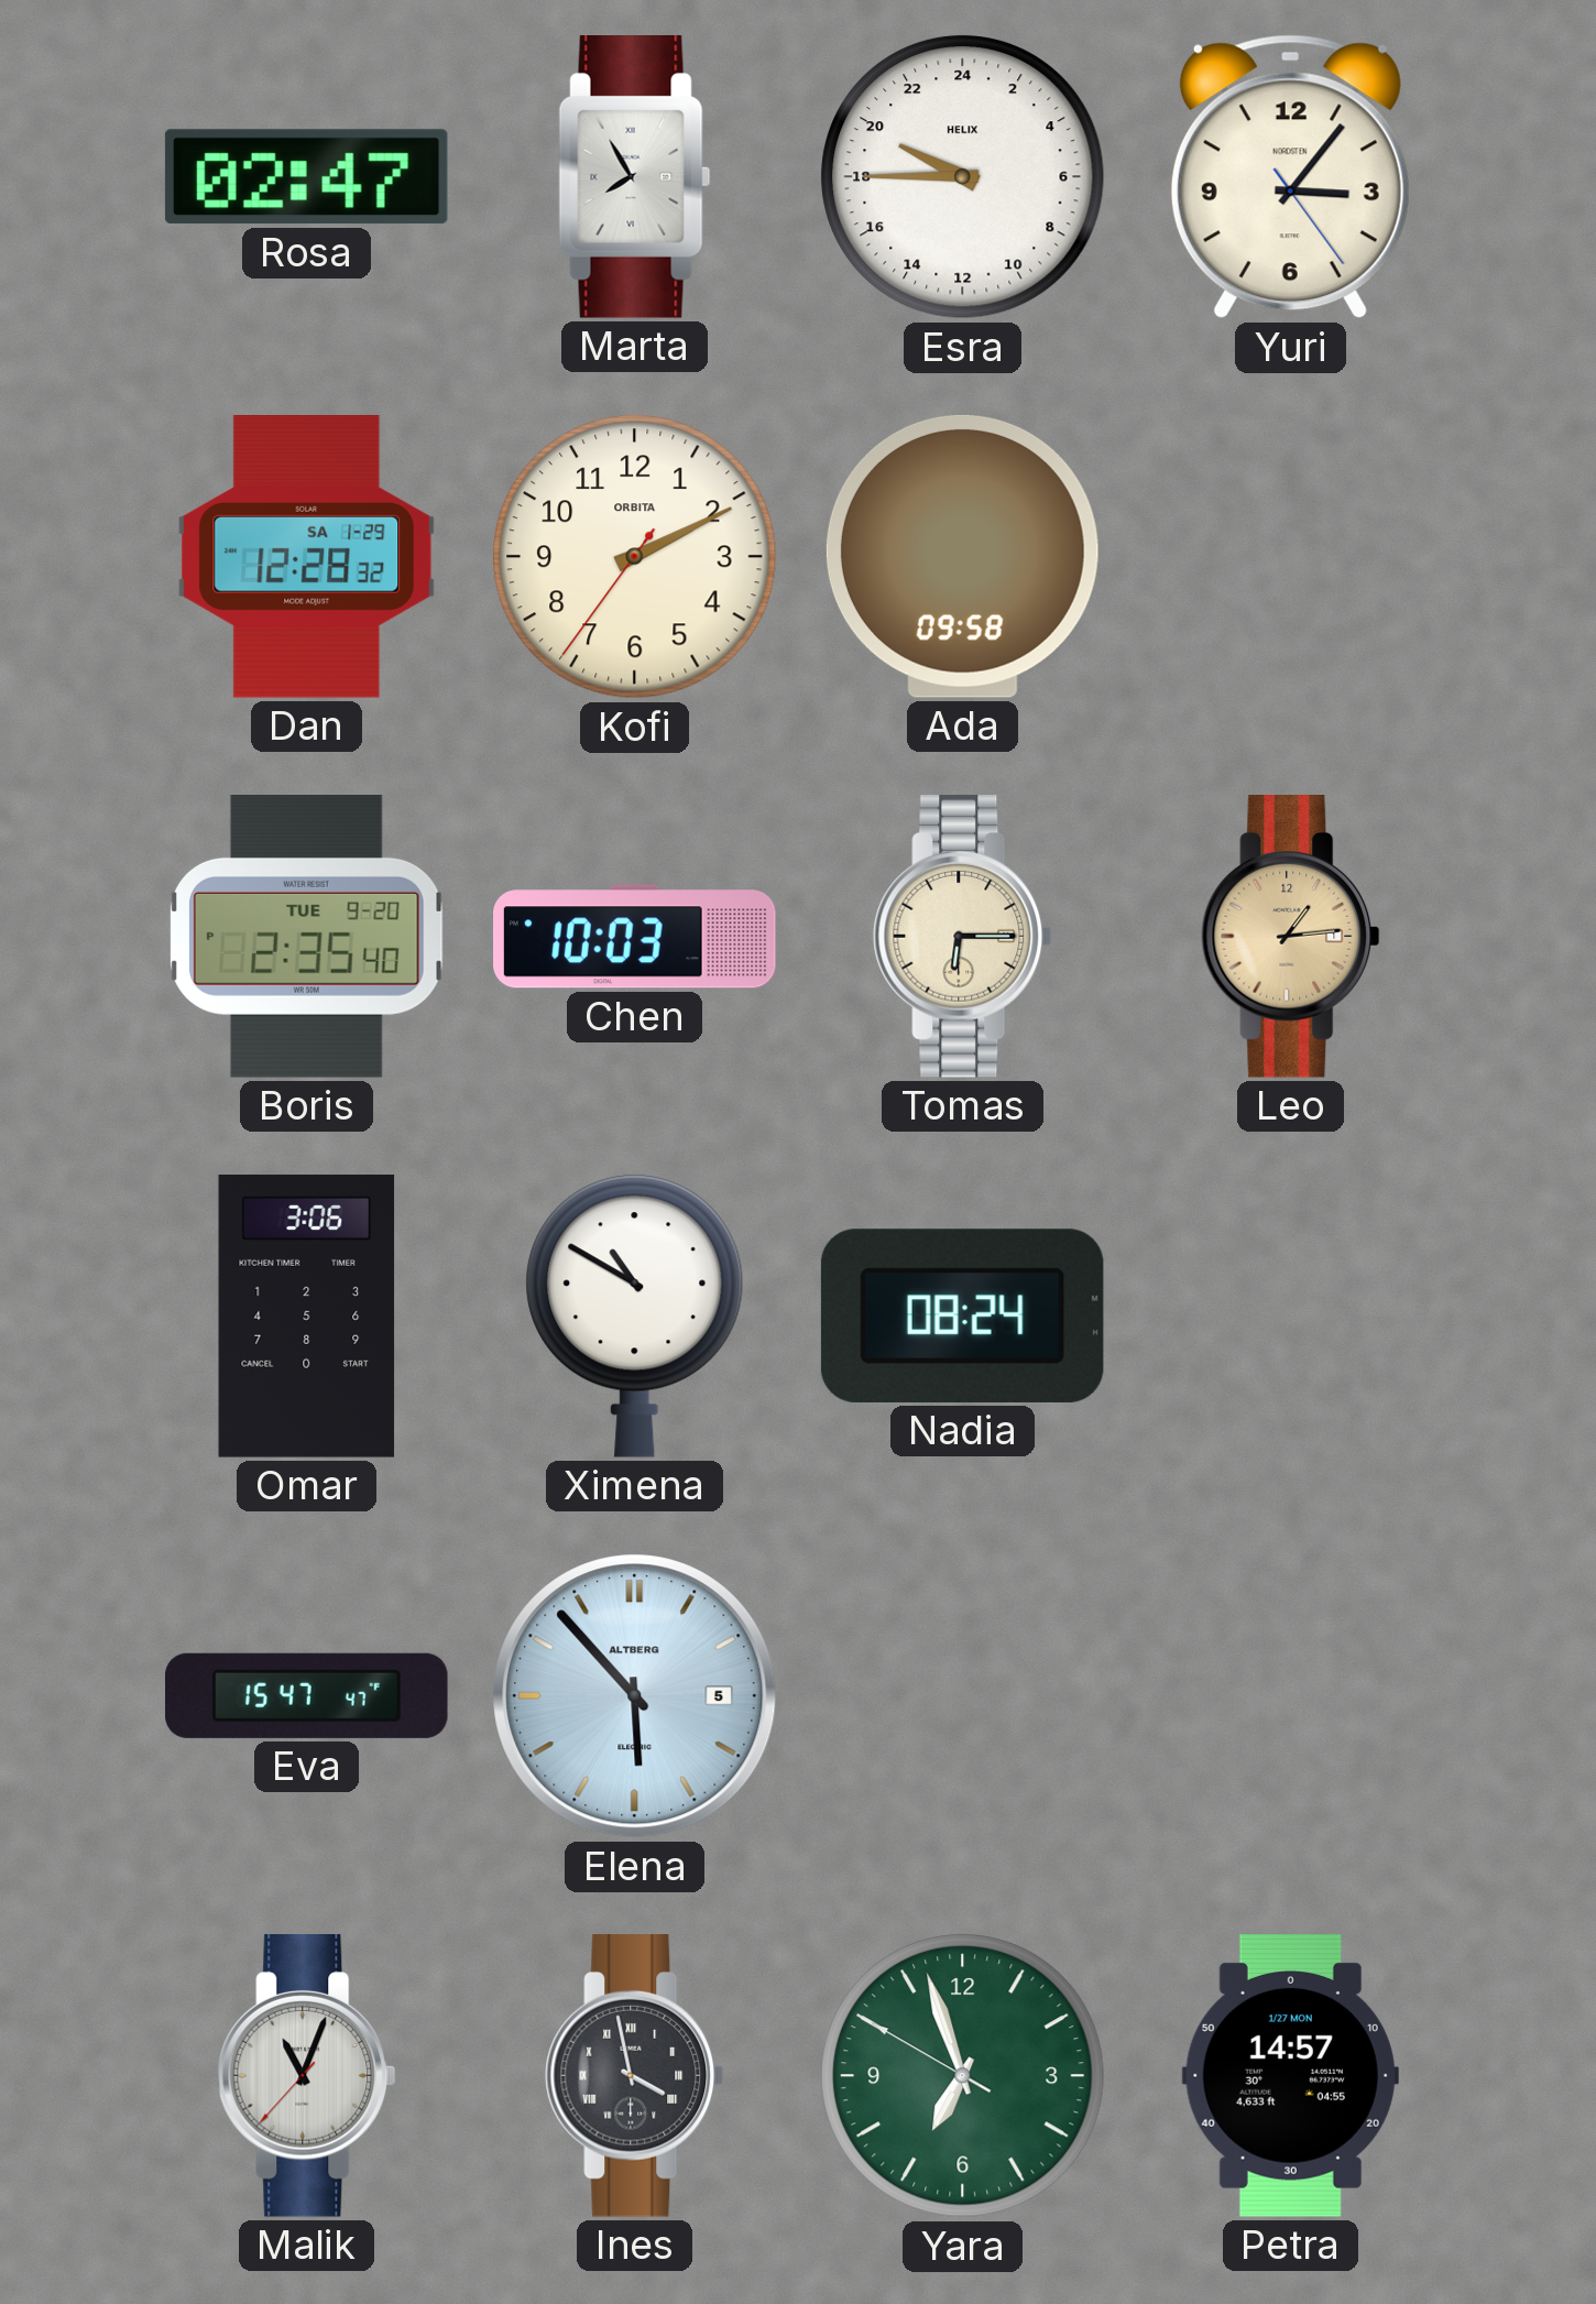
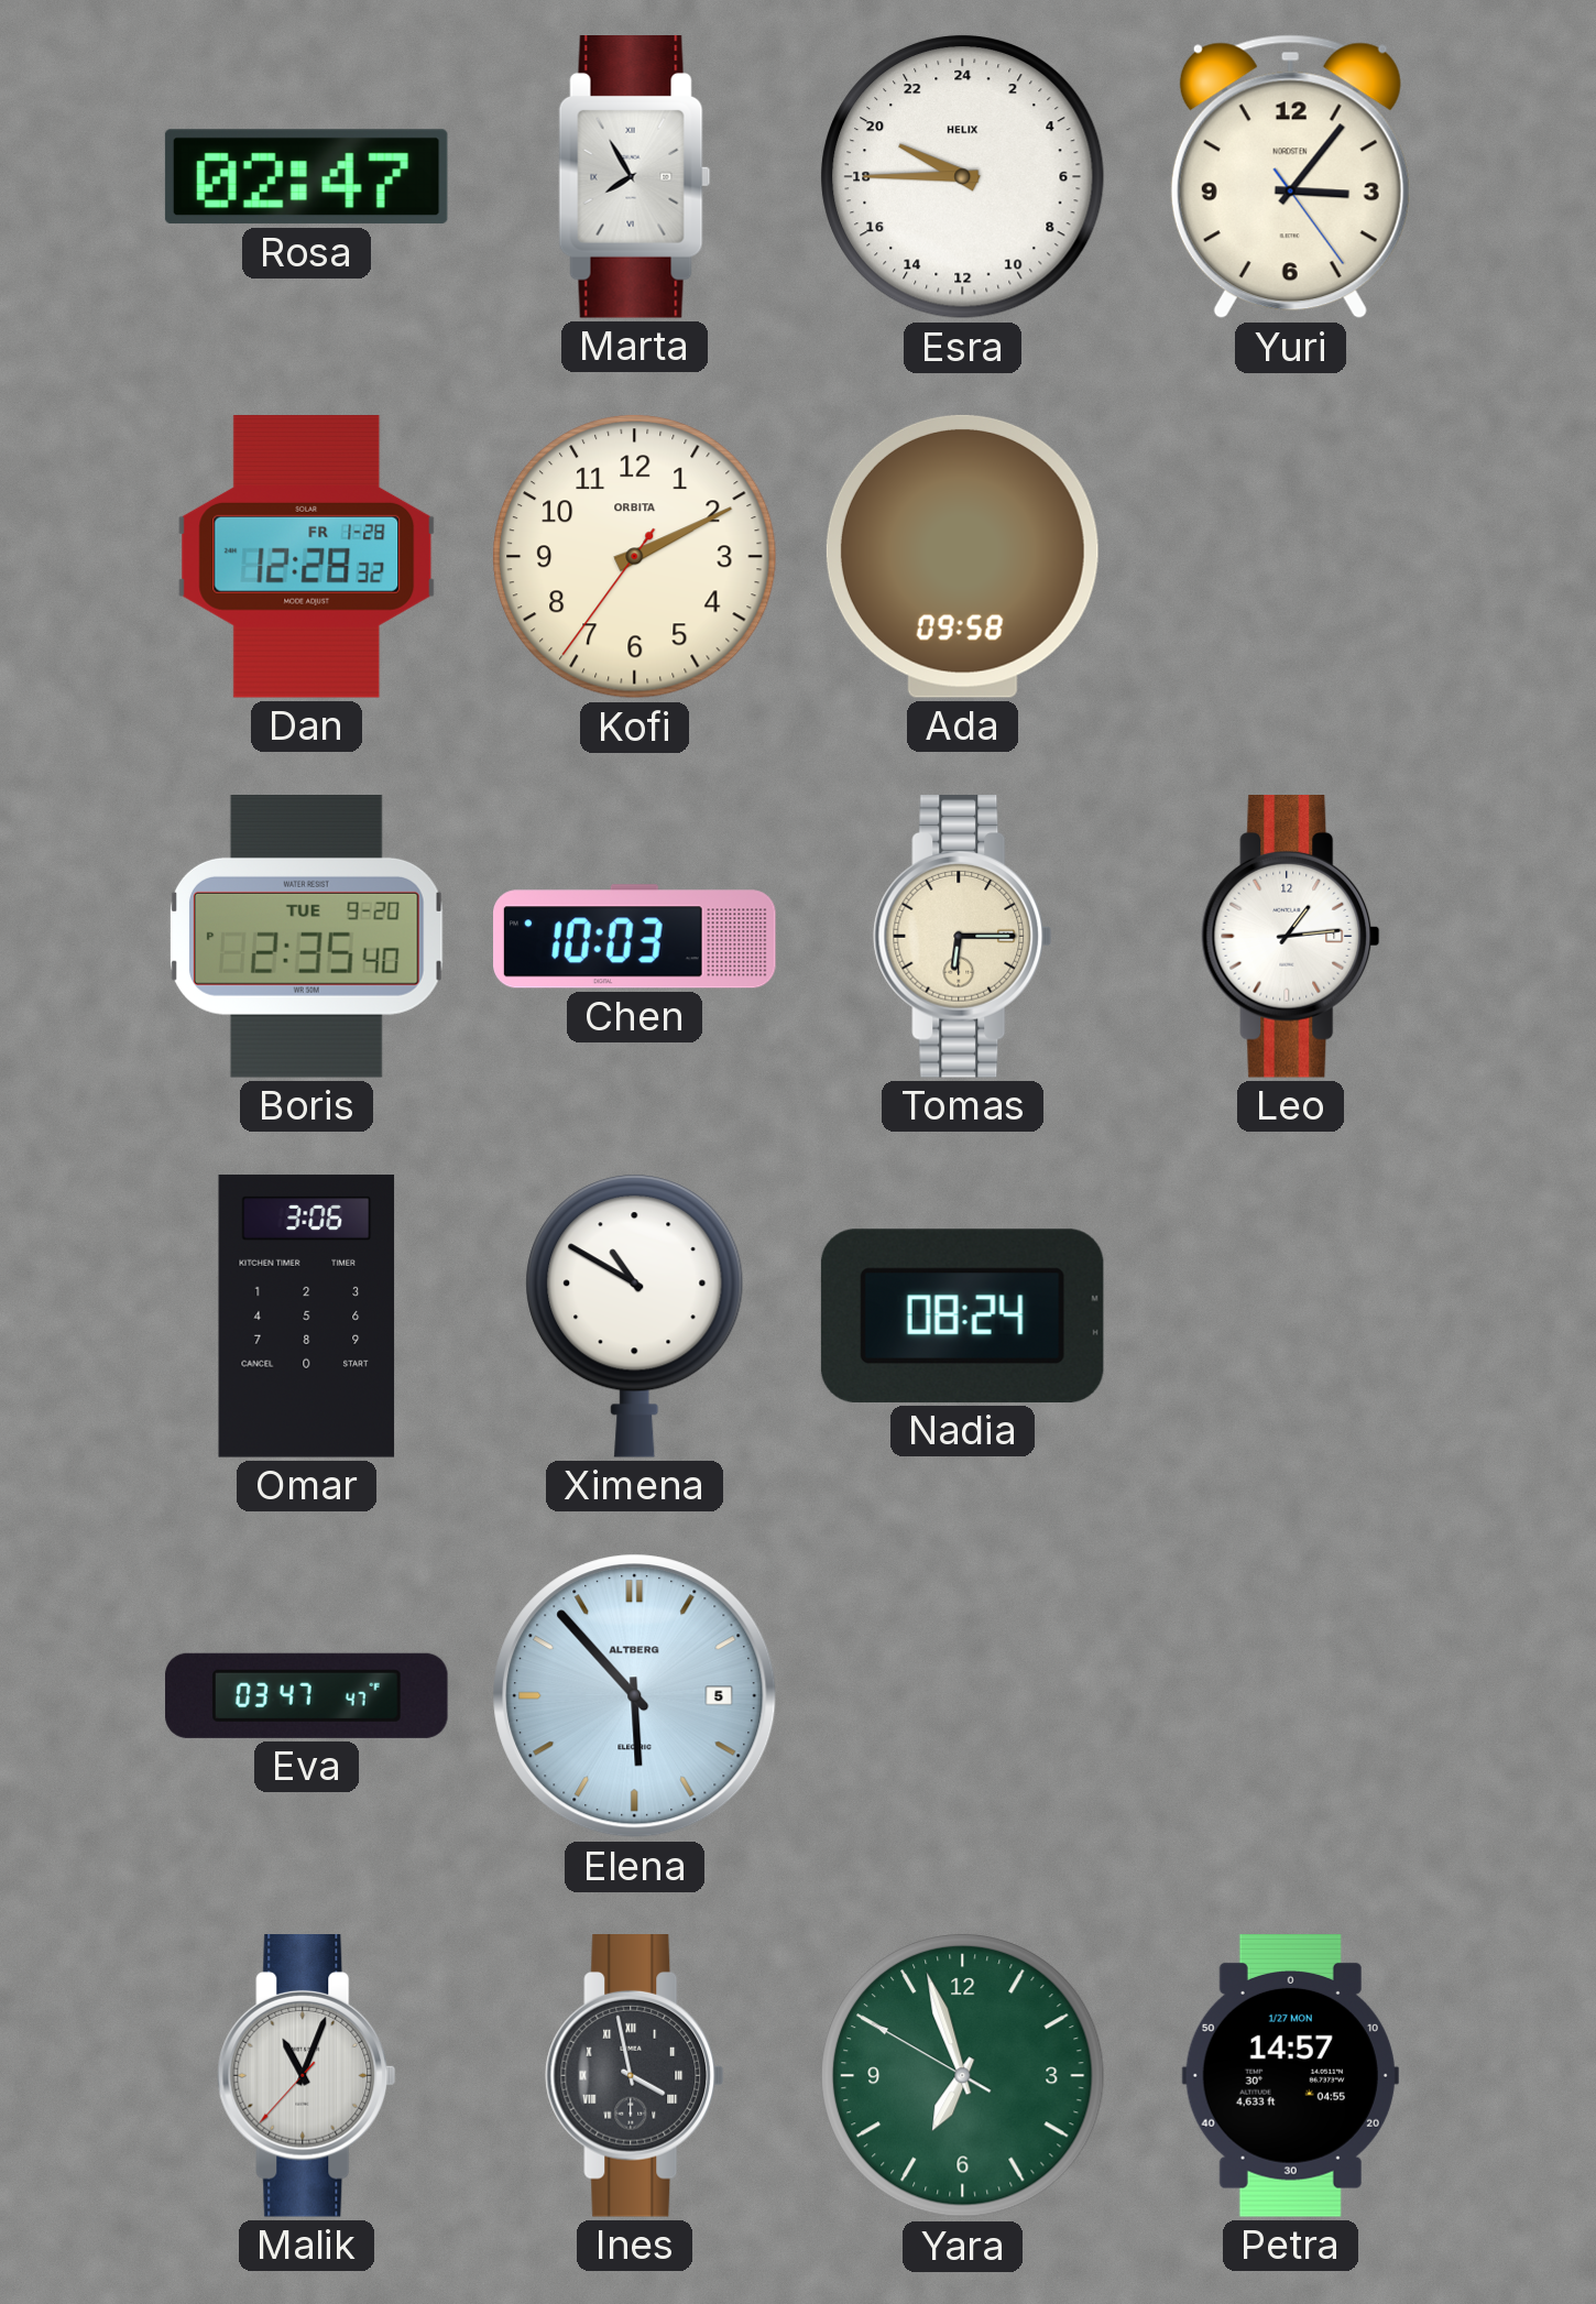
Dan date: SA 1-29 -> FR 1-28 (307, 557)
Leo dial: champagne -> white (1291, 937)
Eva: 15:47 -> 03:47 (307, 1695)
